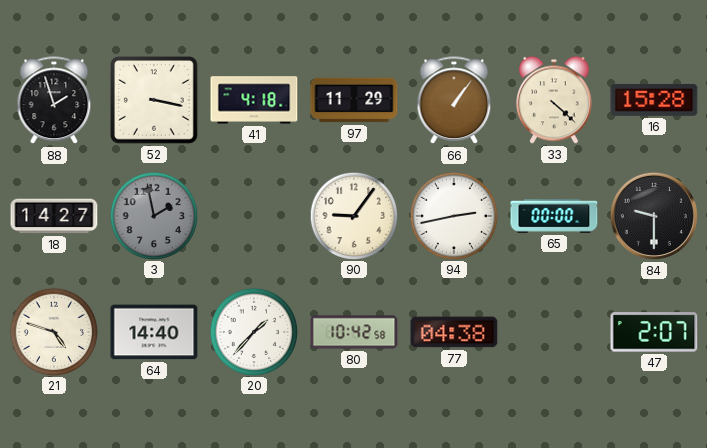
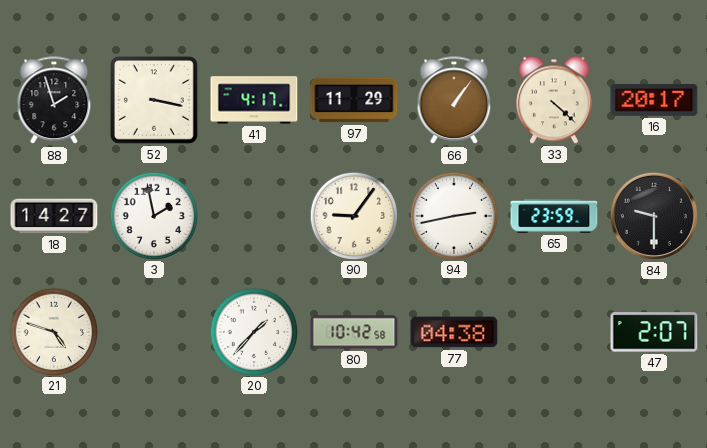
41: 4:18 -> 4:17 (254, 100)
16: 15:28 -> 20:17 (654, 100)
3 dial: grey -> white (153, 215)
65: 00:00 -> 23:59 (554, 216)
64: 14:40 -> none (154, 332)
